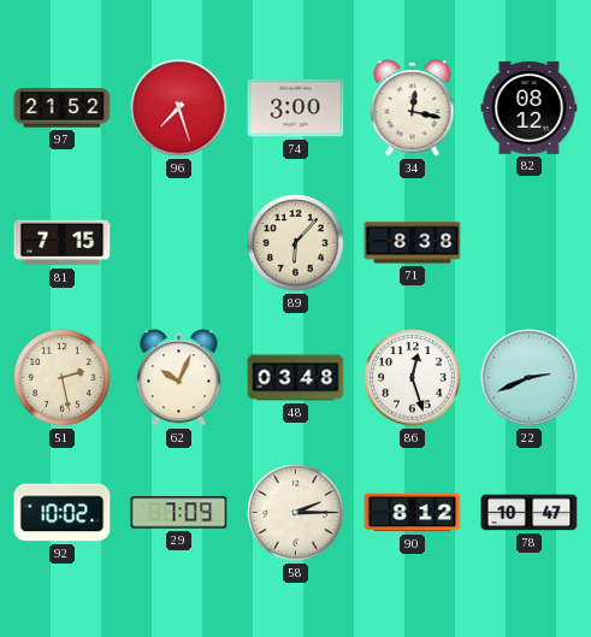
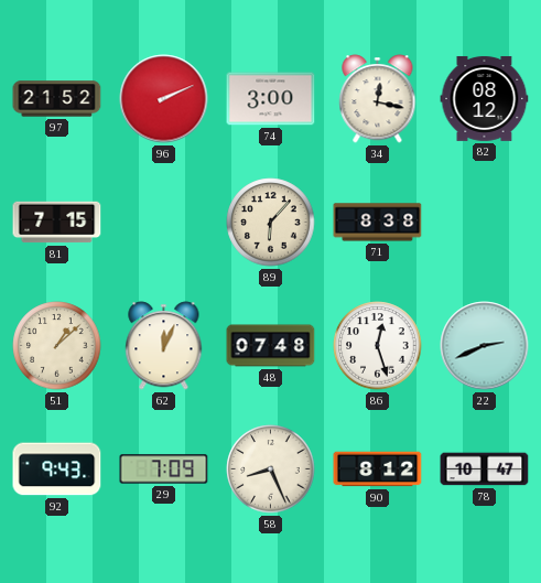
96: 7:27 -> 2:11 (164, 99)
51: 2:28 -> 1:08 (57, 346)
62: 10:04 -> 12:04 (164, 346)
48: 03:48 -> 07:48 (271, 346)
92: 10:02 -> 9:43 (57, 469)
58: 2:15 -> 8:26 (271, 469)
